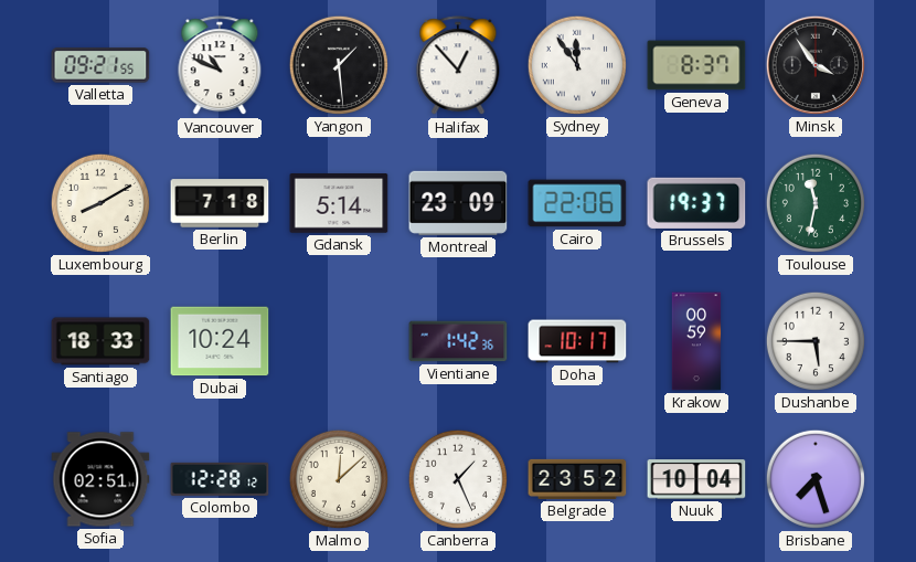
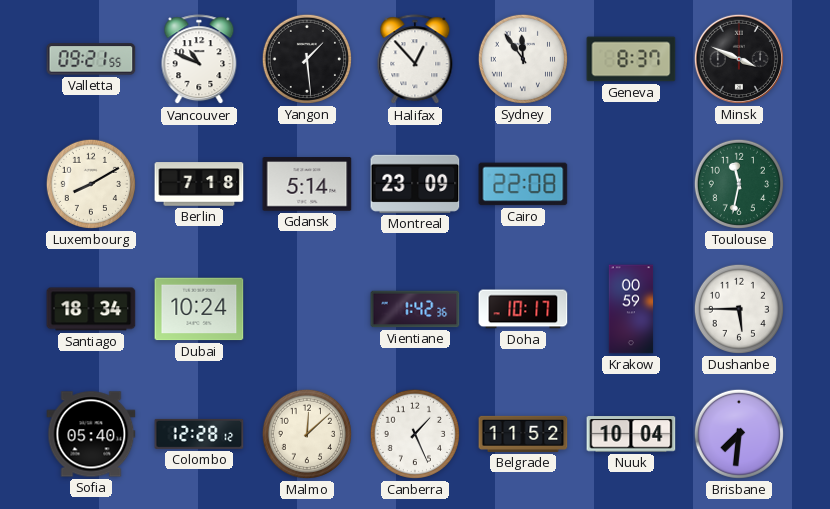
Minsk: 3:54 -> 3:49 (739, 59)
Cairo: 22:06 -> 22:08 (523, 184)
Brussels: 19:37 -> none (696, 203)
Santiago: 18:33 -> 18:34 (91, 309)
Sofia: 02:51 -> 05:40 (91, 434)
Belgrade: 23:52 -> 11:52 (523, 434)
Brisbane: 7:27 -> 7:31 (739, 434)
